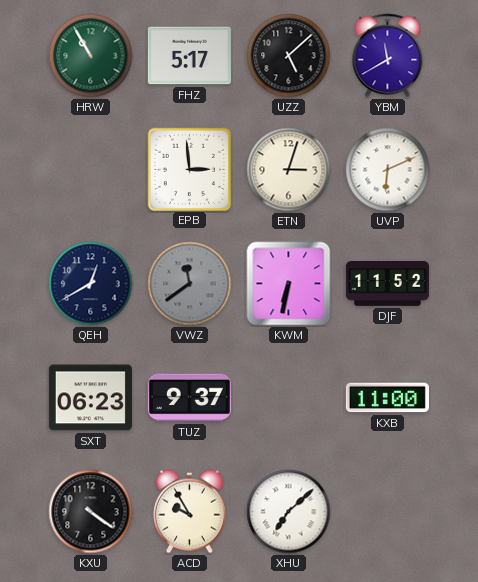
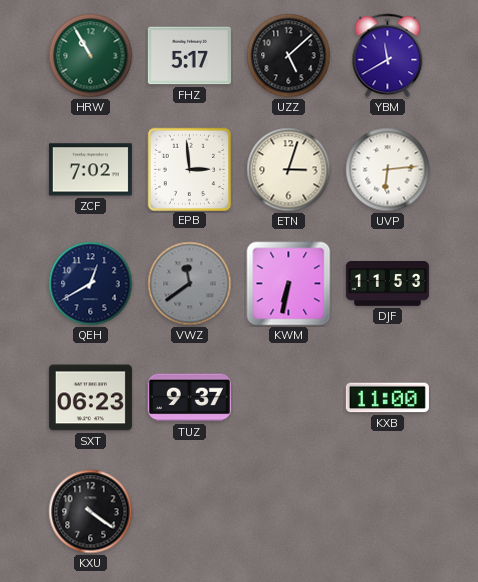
ZCF: none -> 7:02 (90, 170)
UVP: 6:11 -> 6:14 (388, 170)
DJF: 11:52 -> 11:53 (387, 284)
ACD: 9:55 -> none (189, 512)
XHU: 7:08 -> none (289, 512)
